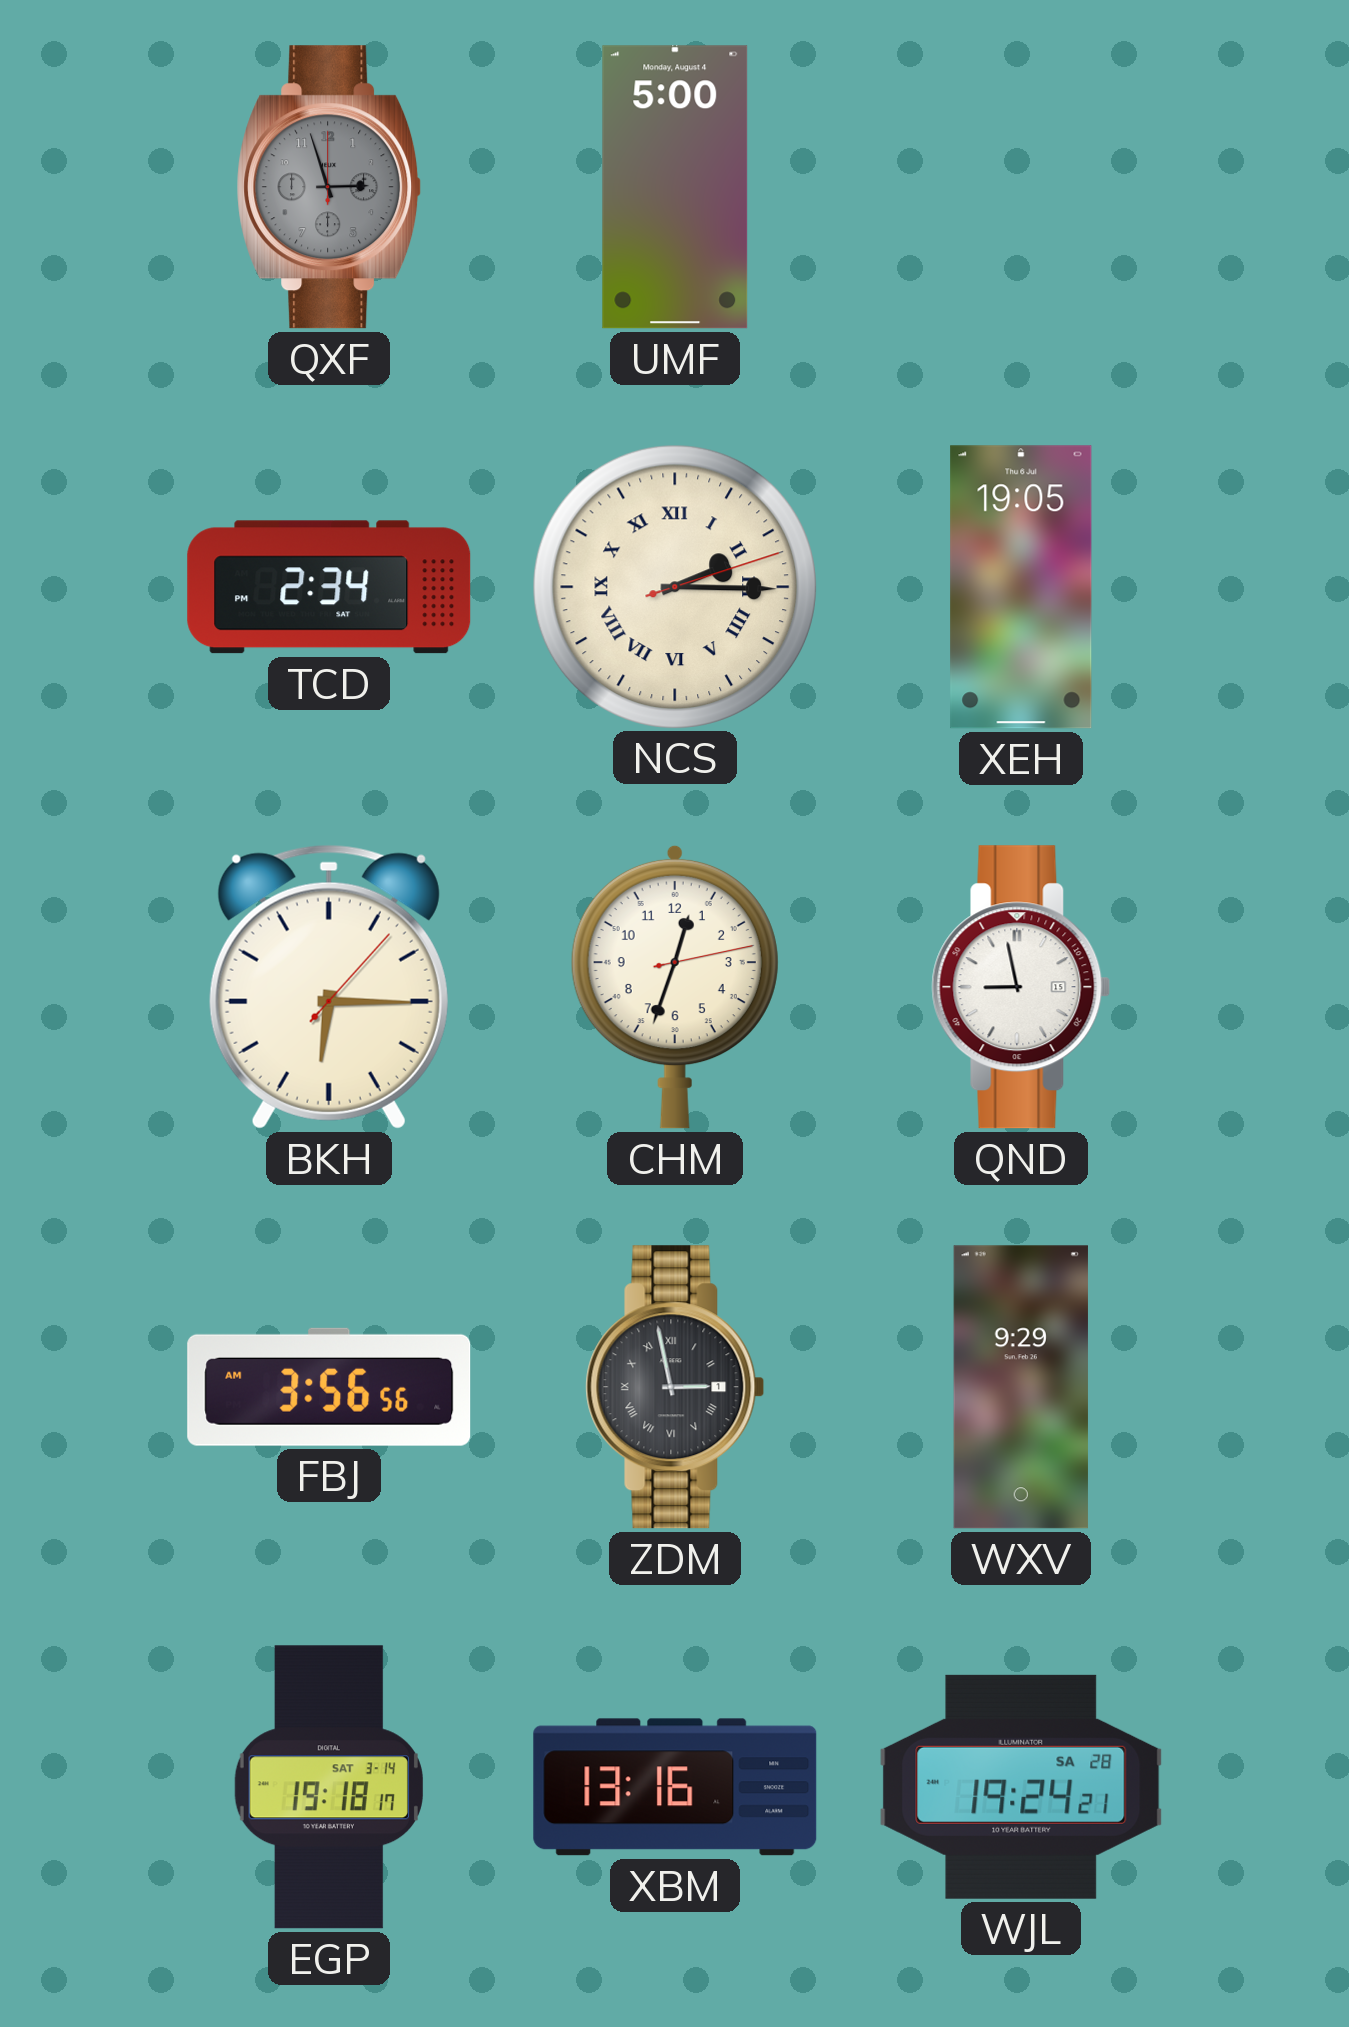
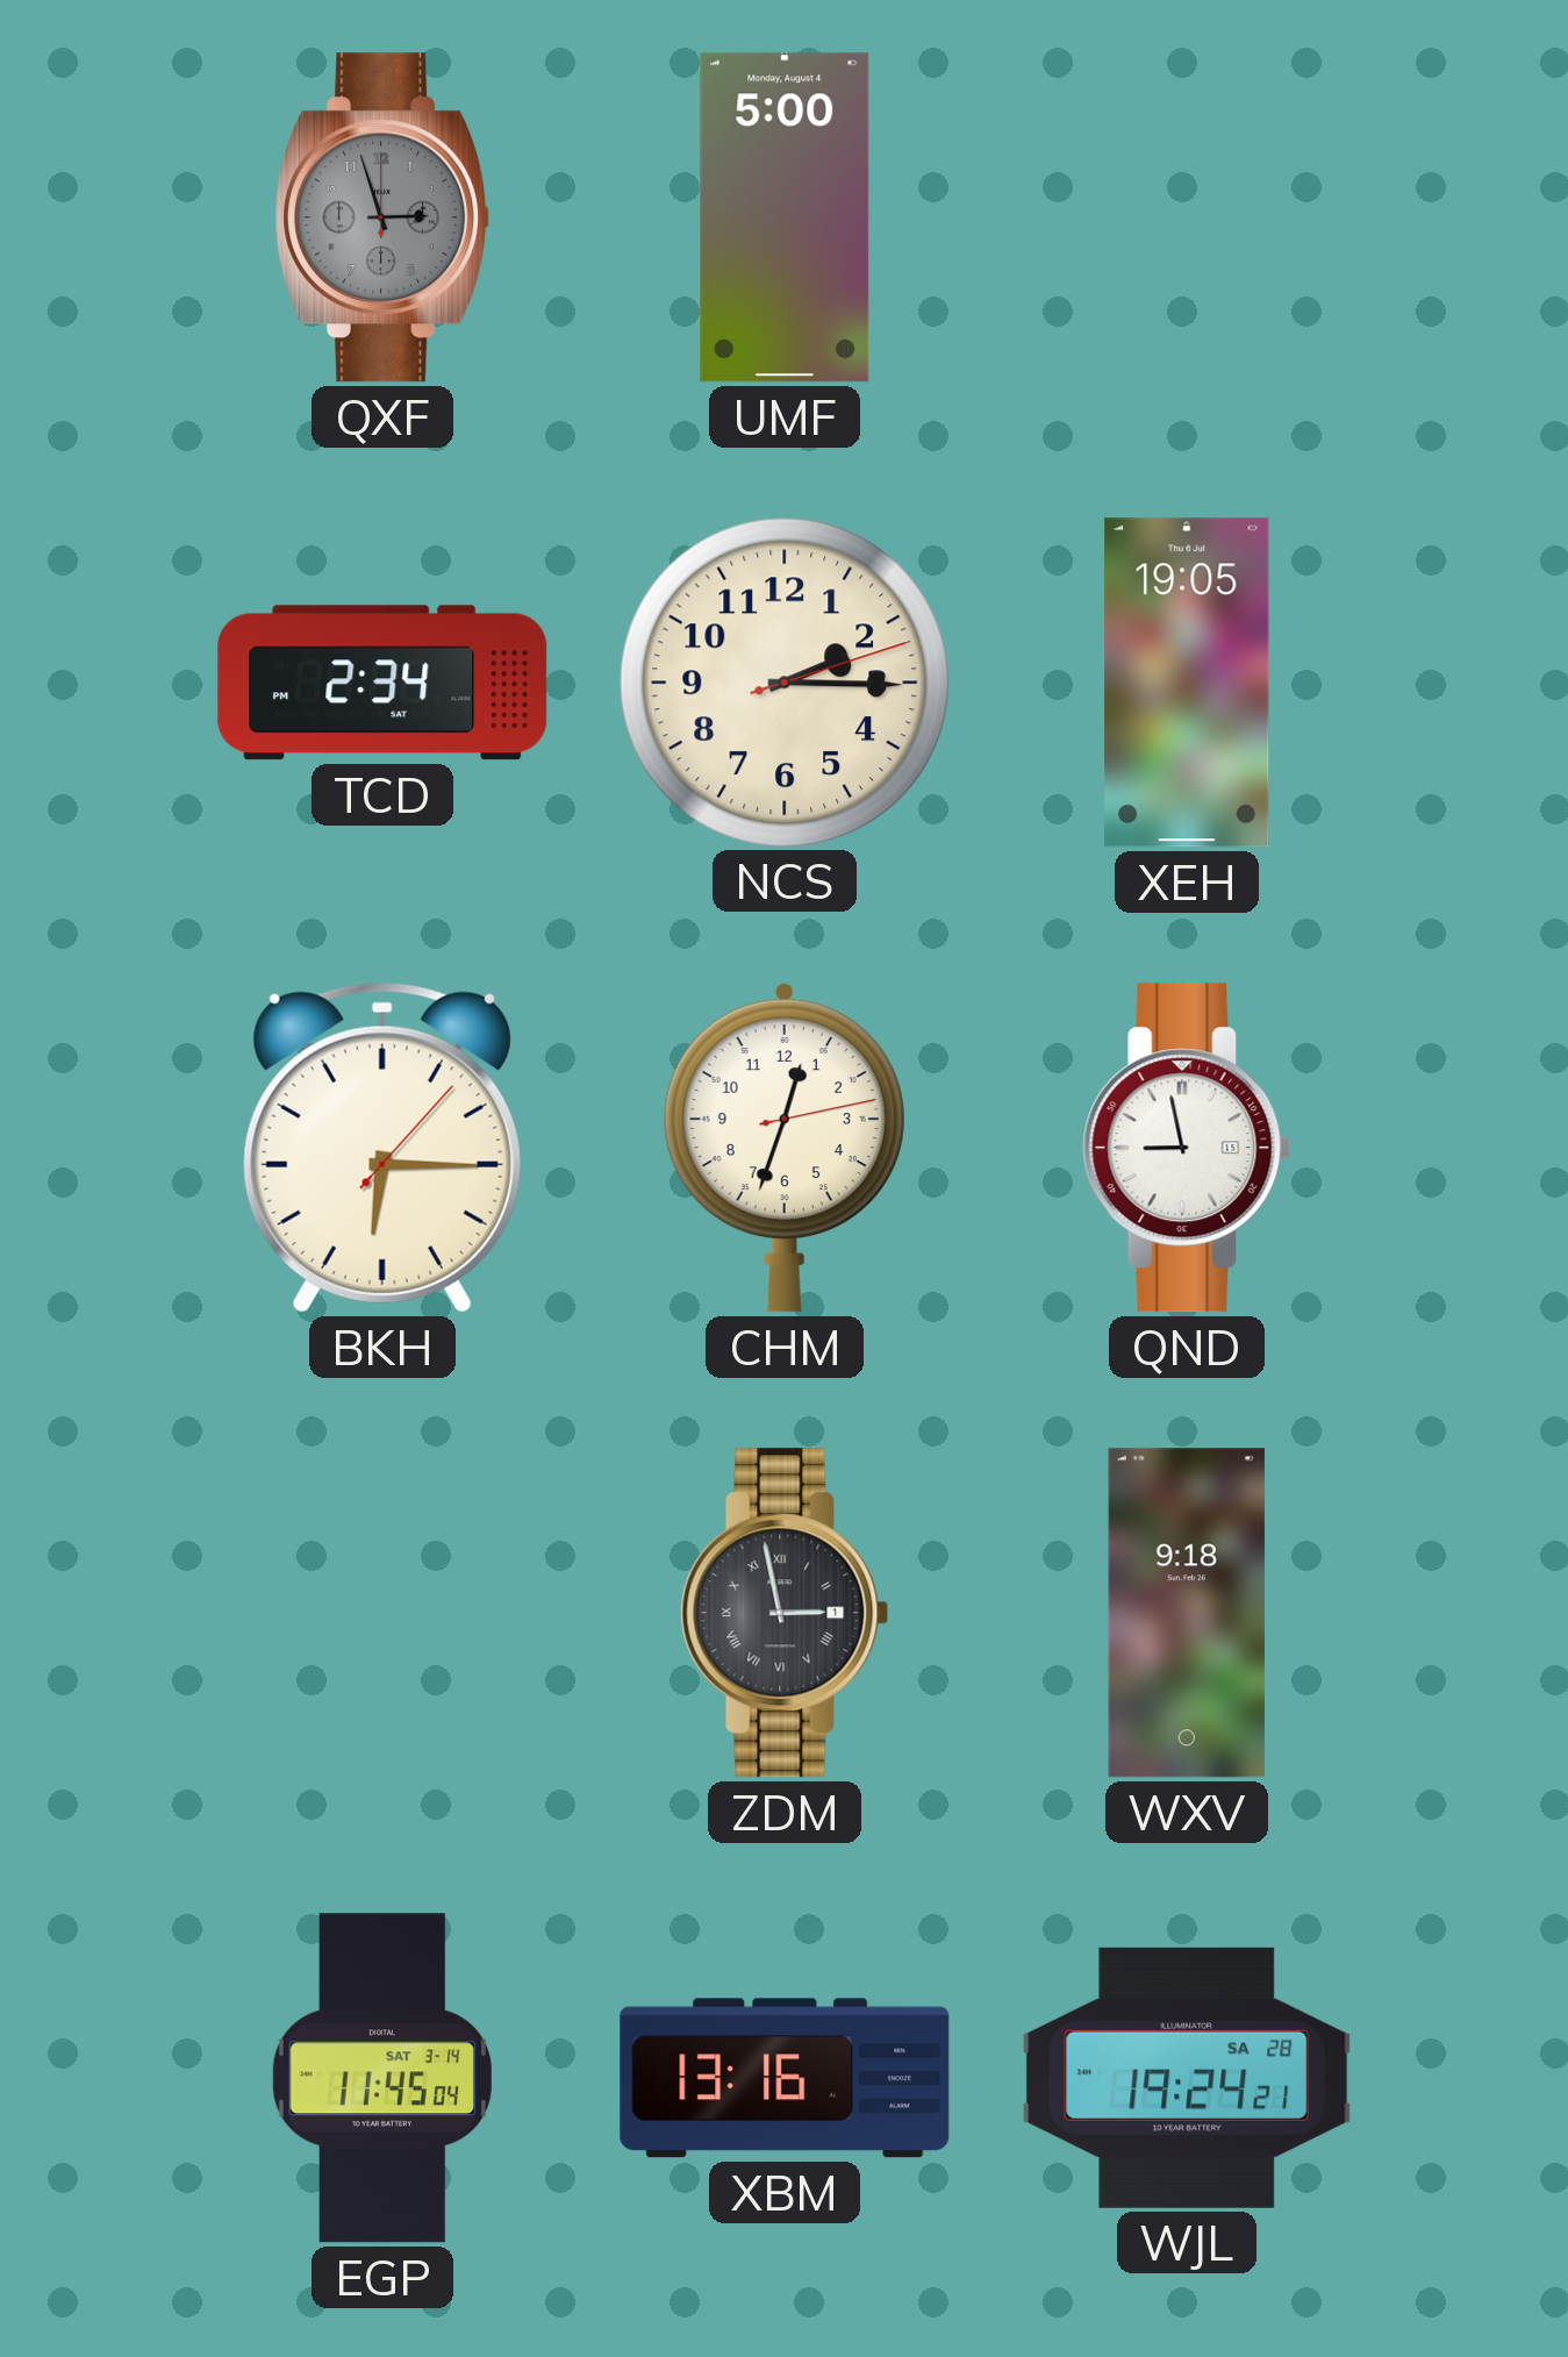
NCS numerals: Roman -> Arabic (783, 681)
FBJ: 3:56 -> none (329, 1387)
WXV: 9:29 -> 9:18 (1187, 1613)
EGP: 19:18 -> 11:45 (382, 2078)
